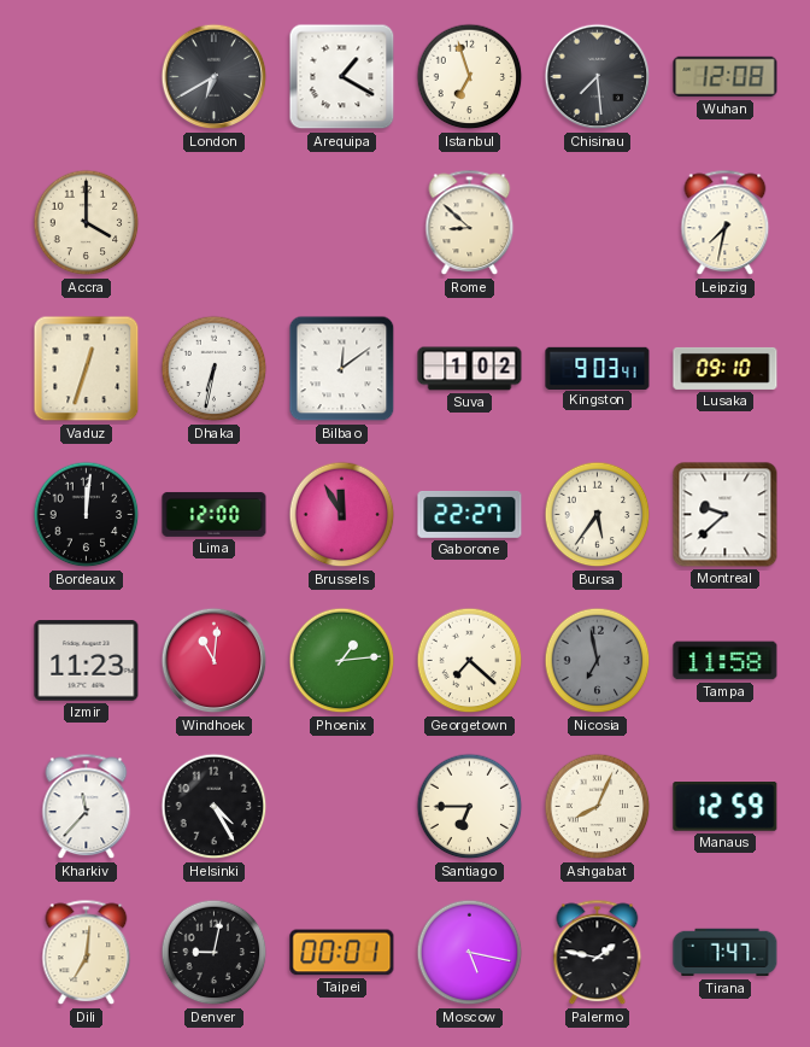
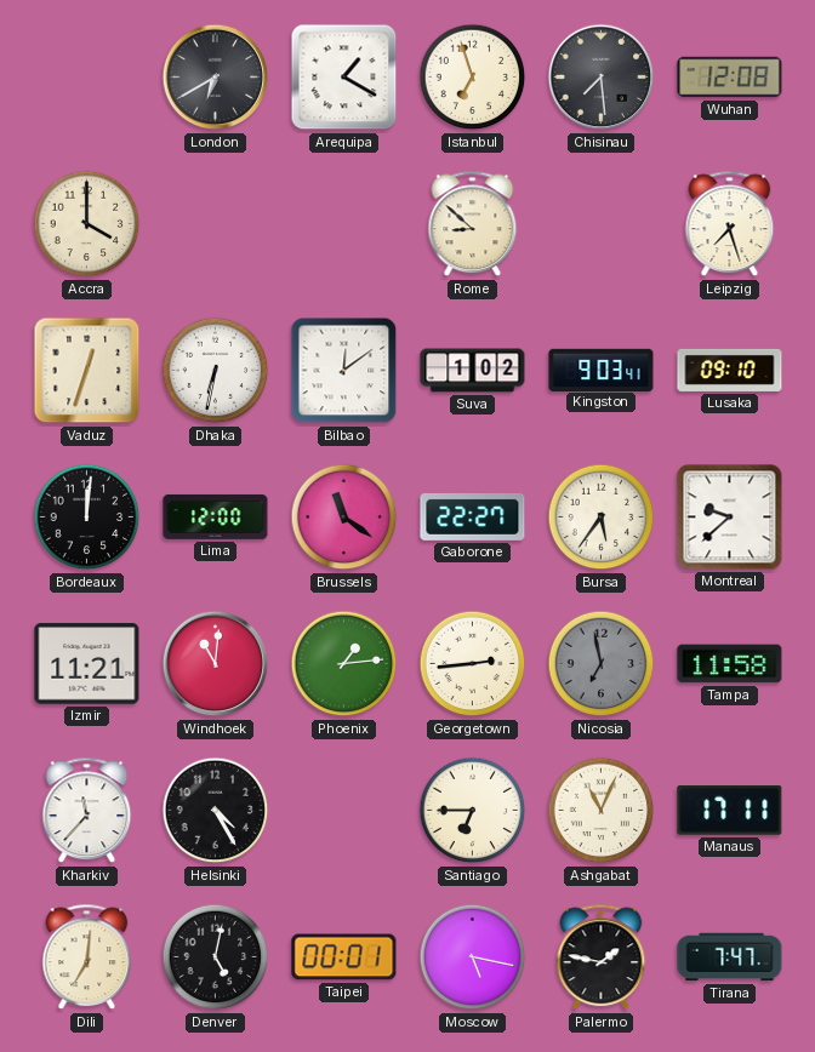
Leipzig: 7:32 -> 7:27 (730, 224)
Brussels: 11:55 -> 11:21 (344, 518)
Izmir: 11:23 -> 11:21 (87, 664)
Georgetown: 7:22 -> 2:44 (473, 664)
Ashgabat: 8:04 -> 11:04 (602, 811)
Manaus: 12:59 -> 17:11 (730, 811)
Denver: 9:02 -> 5:02 (216, 957)
